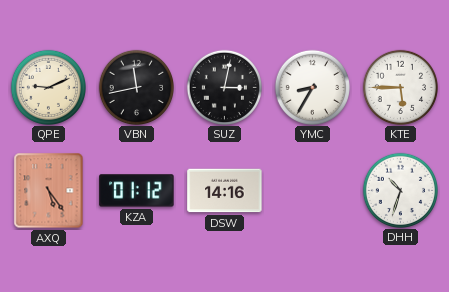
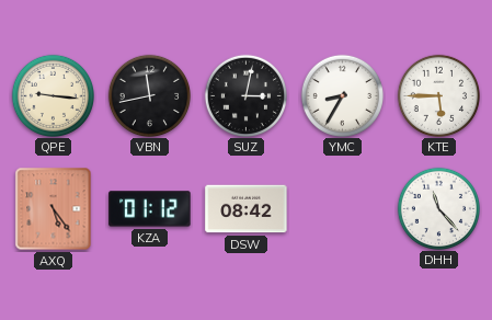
QPE: 9:11 -> 9:16 (53, 95)
DSW: 14:16 -> 08:42 (247, 209)
DHH: 10:33 -> 11:23 (438, 208)
